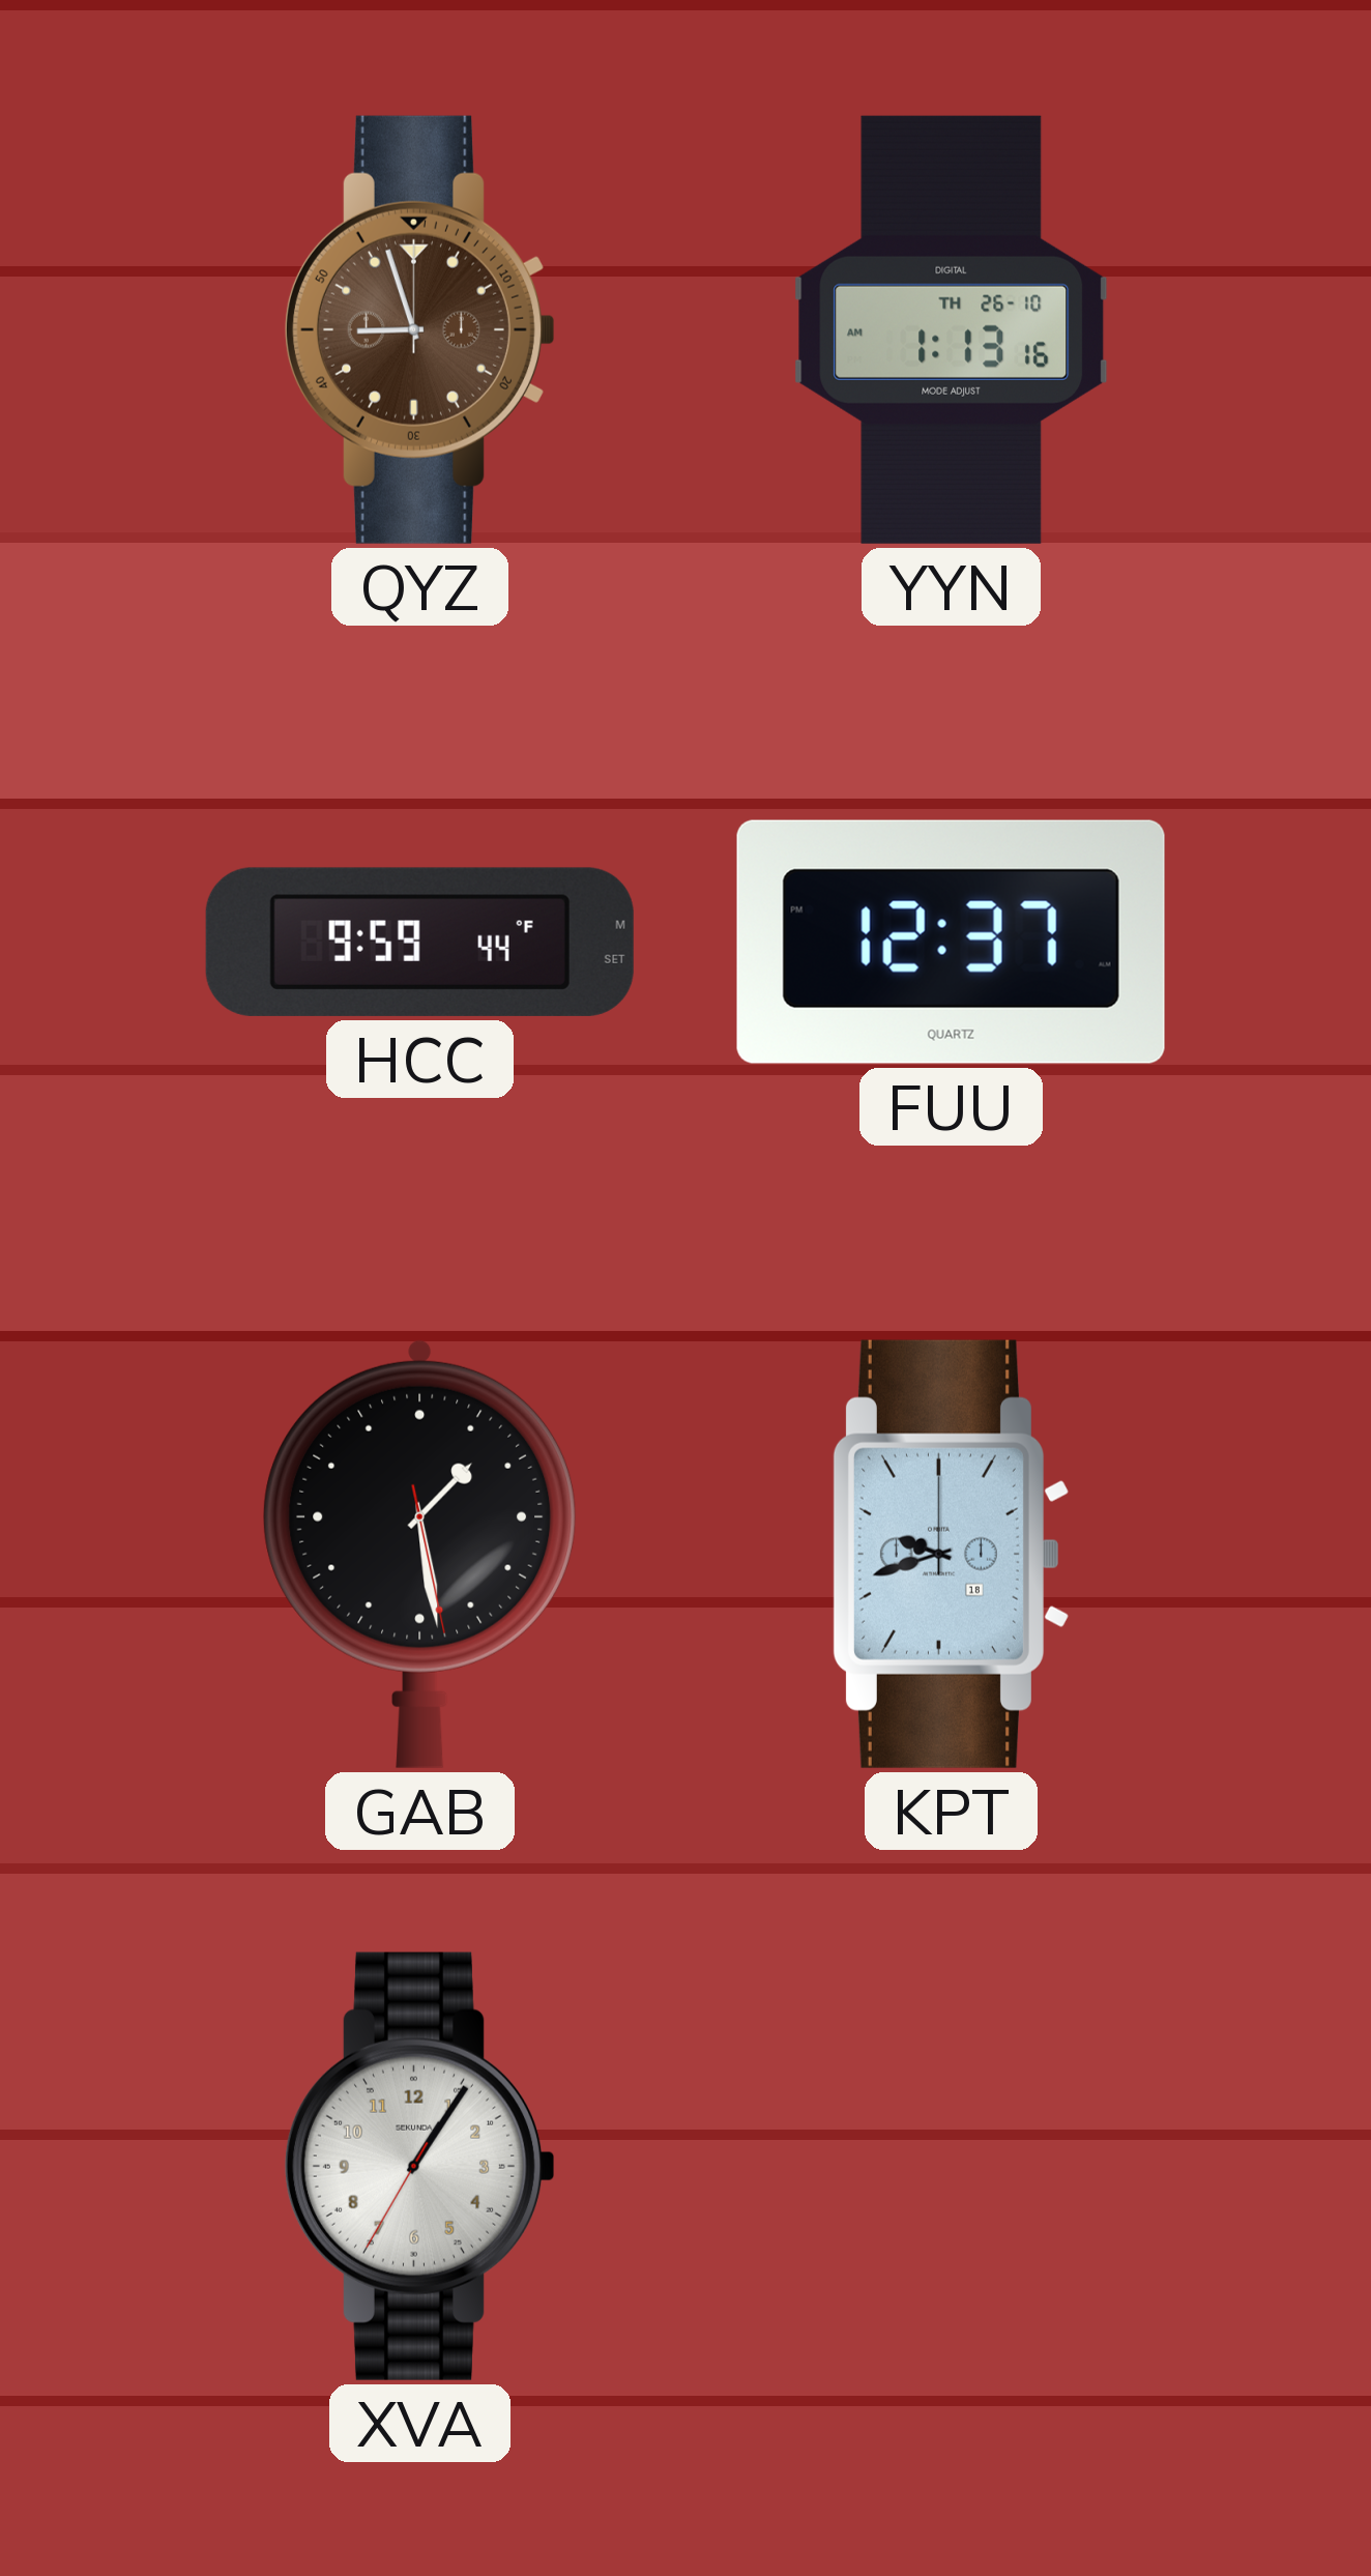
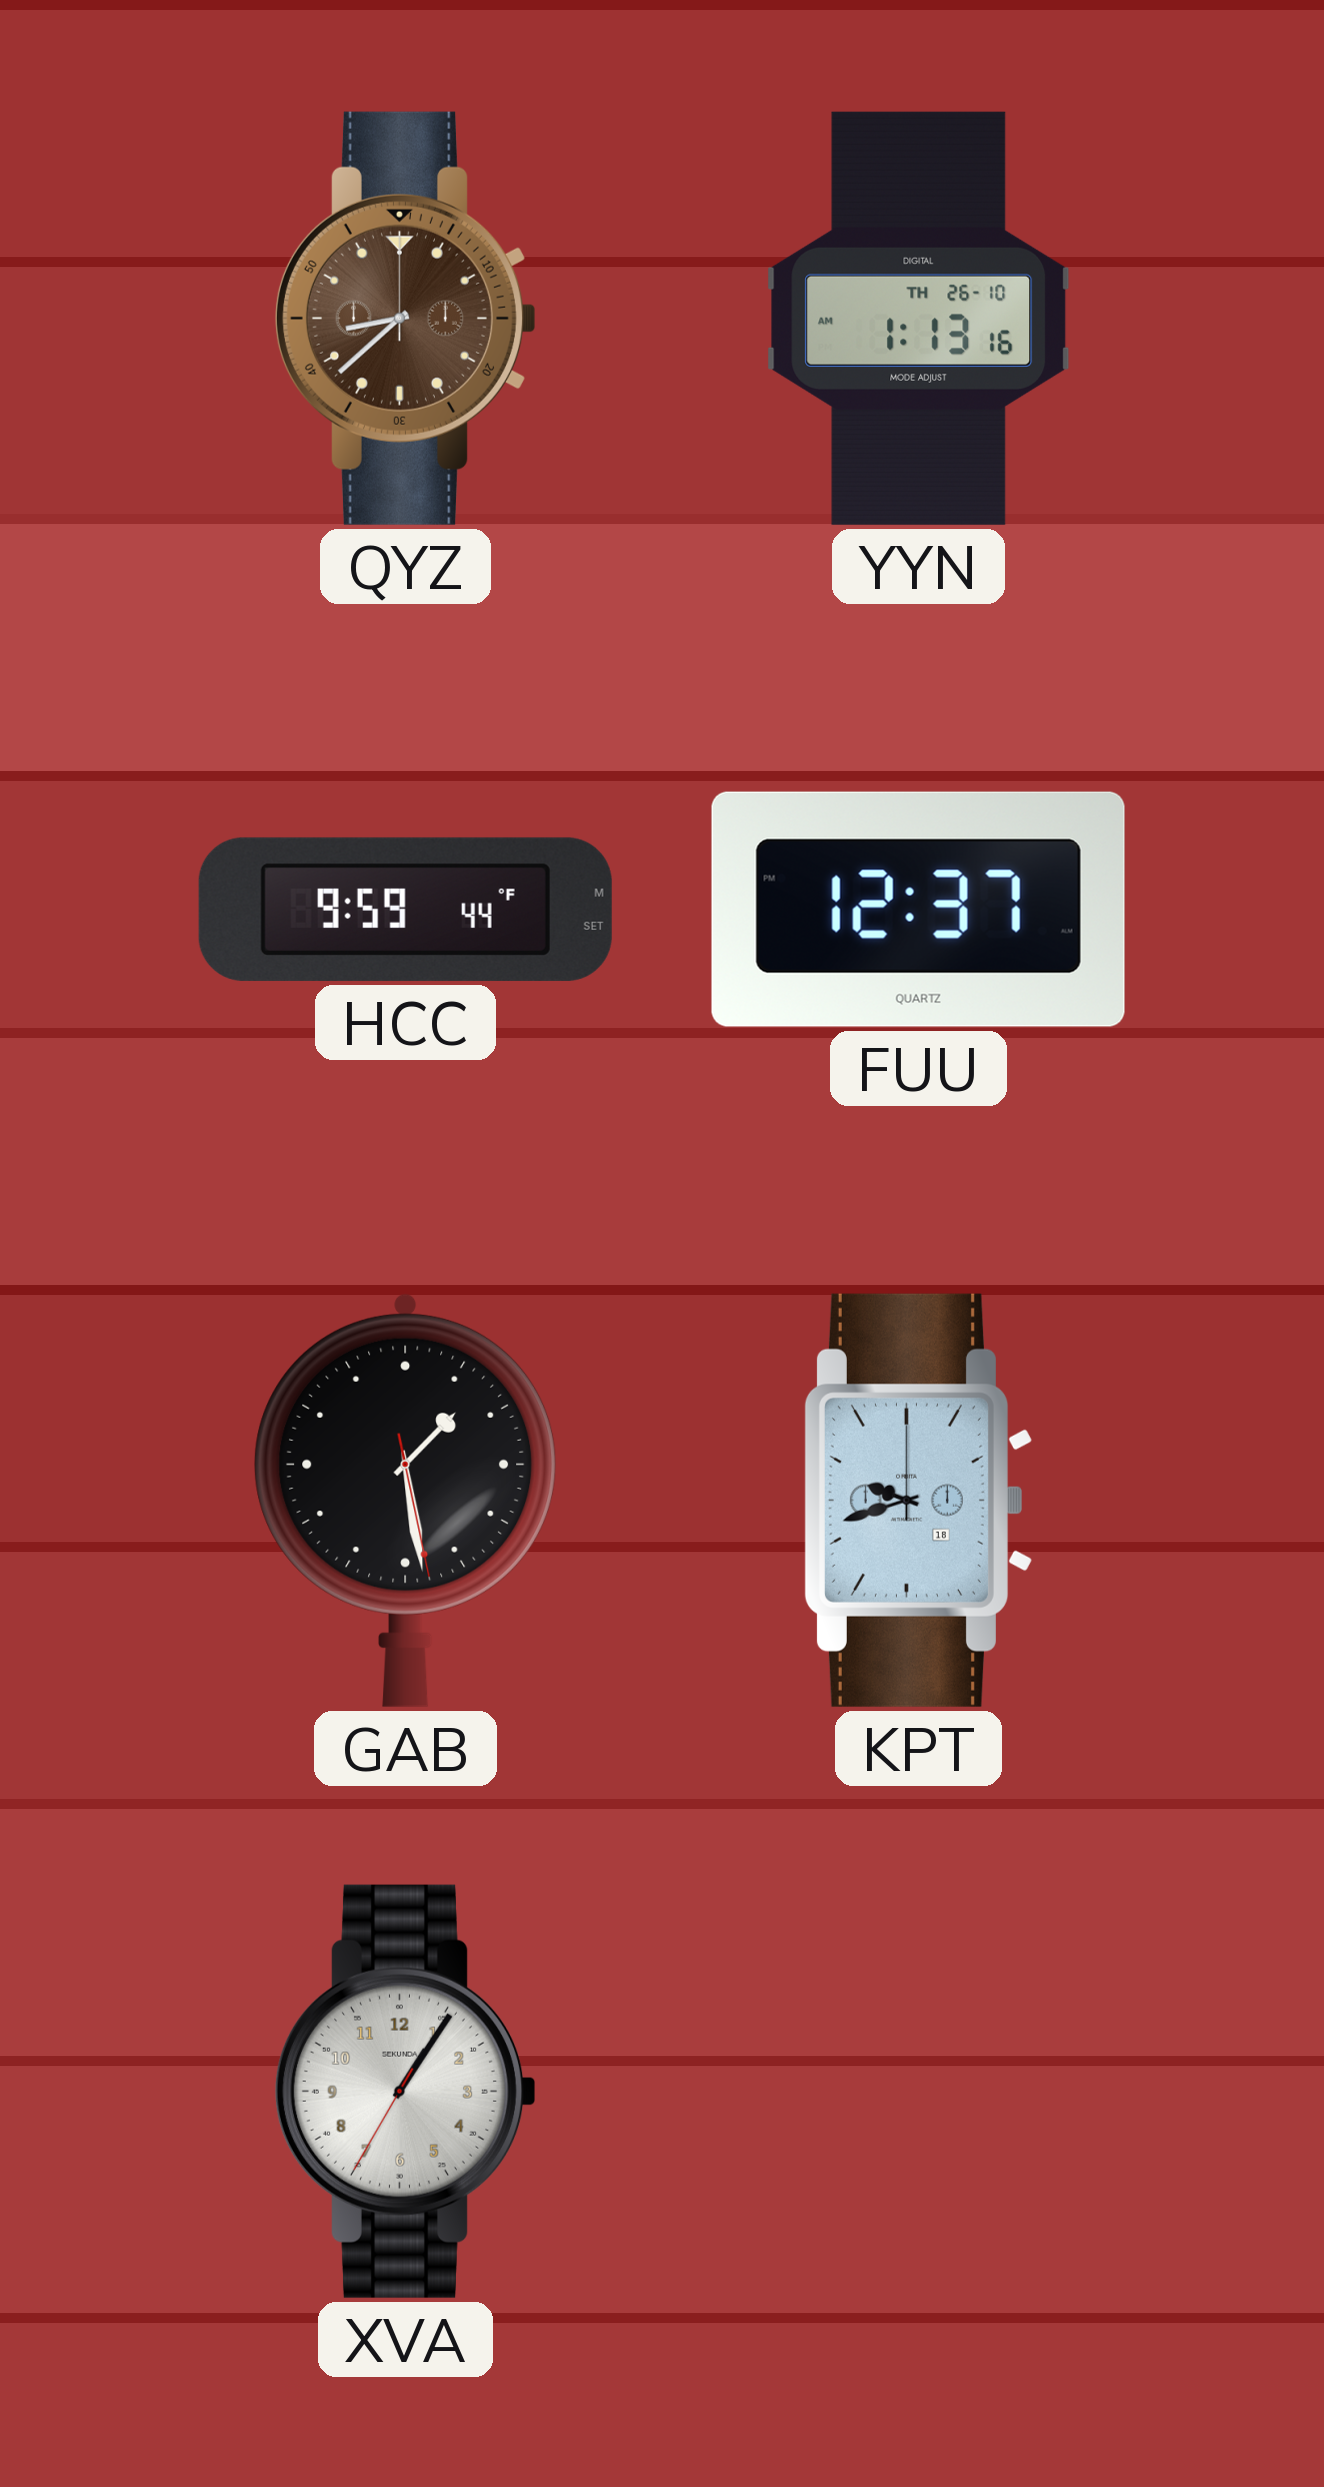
QYZ: 8:57 -> 8:38 (405, 318)
